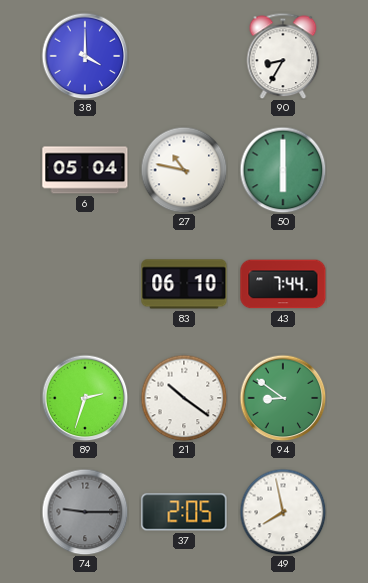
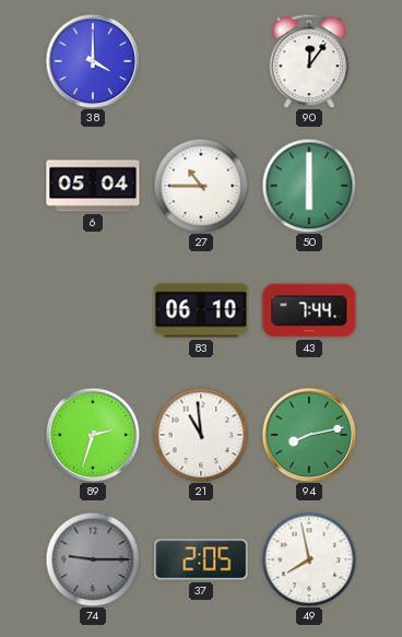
90: 8:35 -> 12:06 (309, 61)
27: 10:47 -> 10:45 (201, 186)
21: 10:21 -> 10:59 (201, 435)
94: 8:51 -> 8:13 (309, 435)
